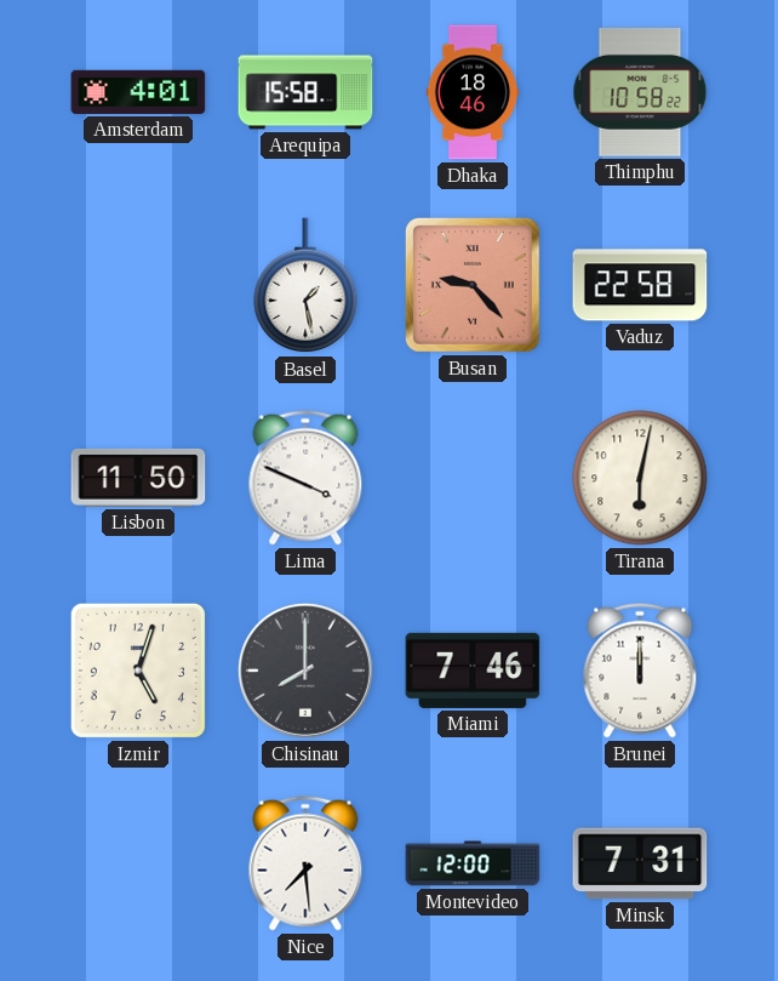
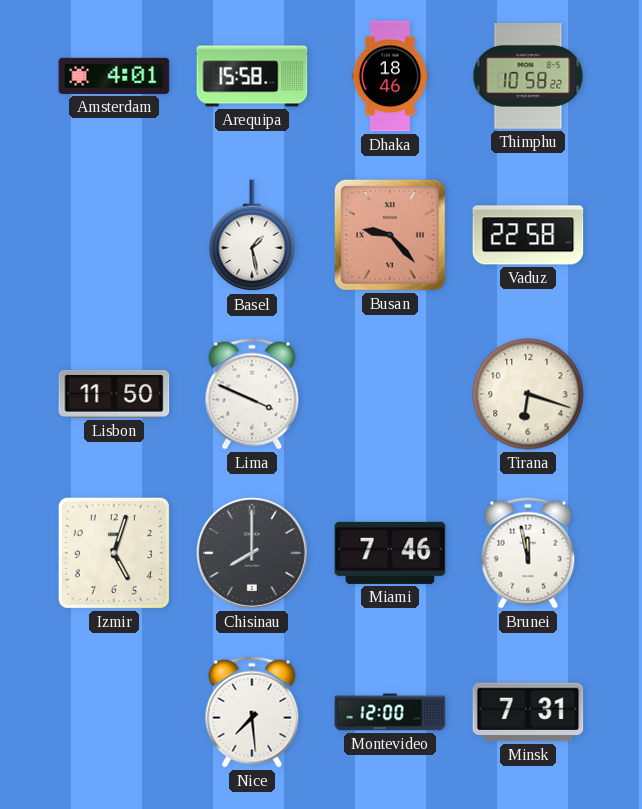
Tirana: 6:02 -> 6:18 (528, 394)
Brunei: 12:00 -> 11:58 (528, 553)
